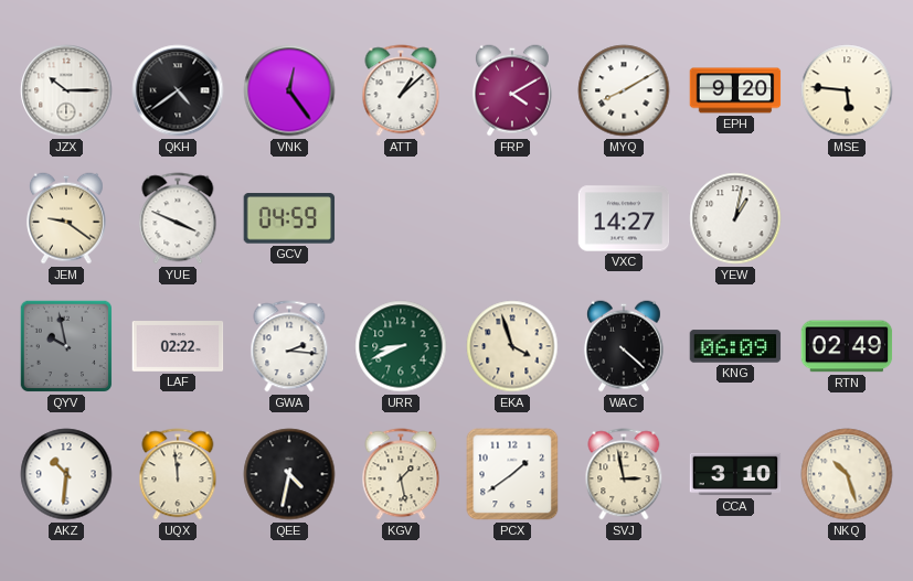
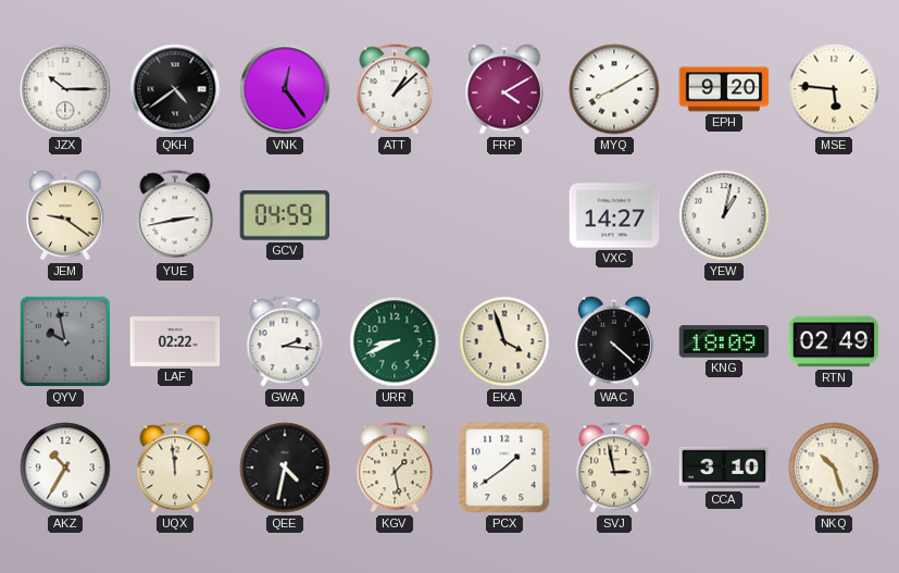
YUE: 3:49 -> 2:43 (175, 215)
KNG: 06:09 -> 18:09 (724, 341)
AKZ: 10:31 -> 10:35 (65, 468)
